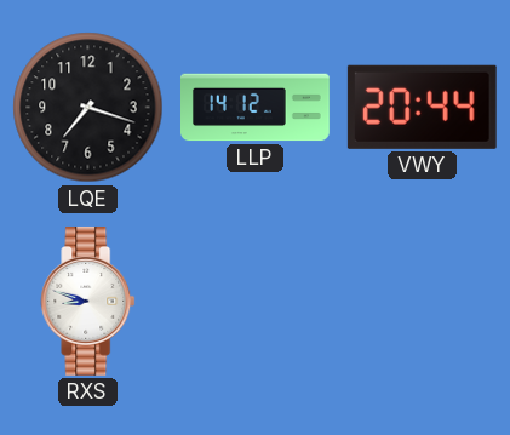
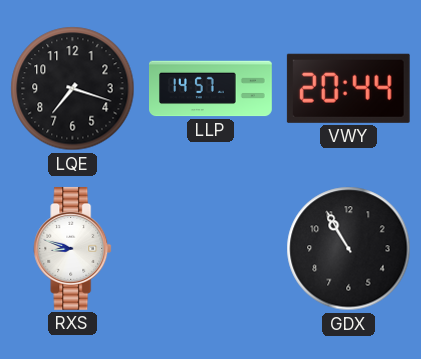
LLP: 14:12 -> 14:57 (211, 89)
GDX: none -> 10:55 (349, 249)
